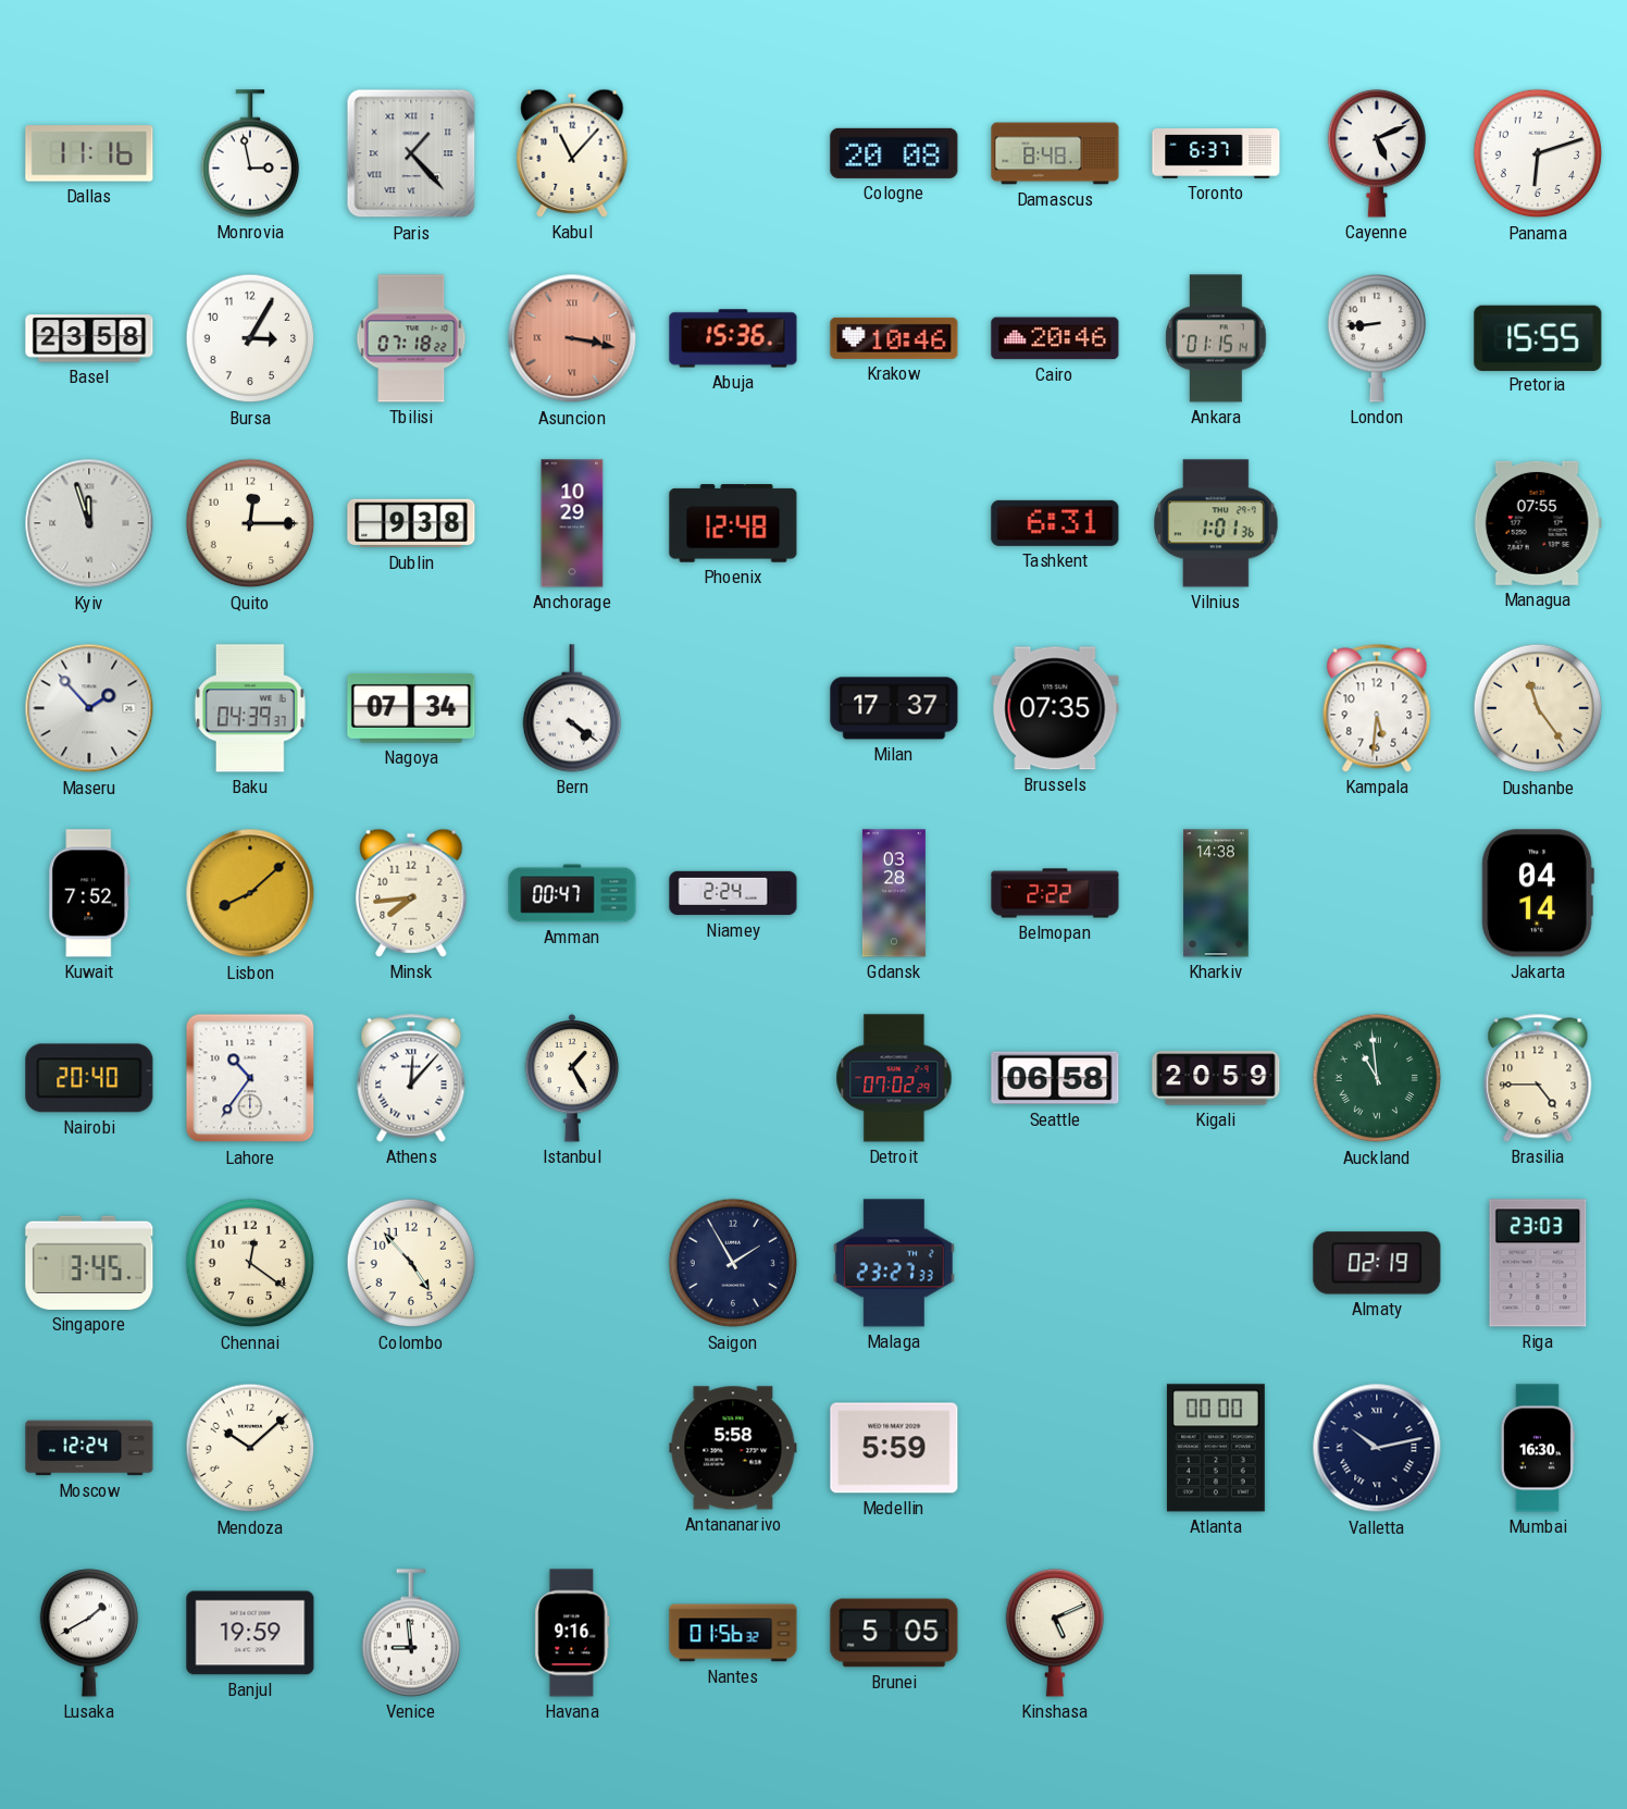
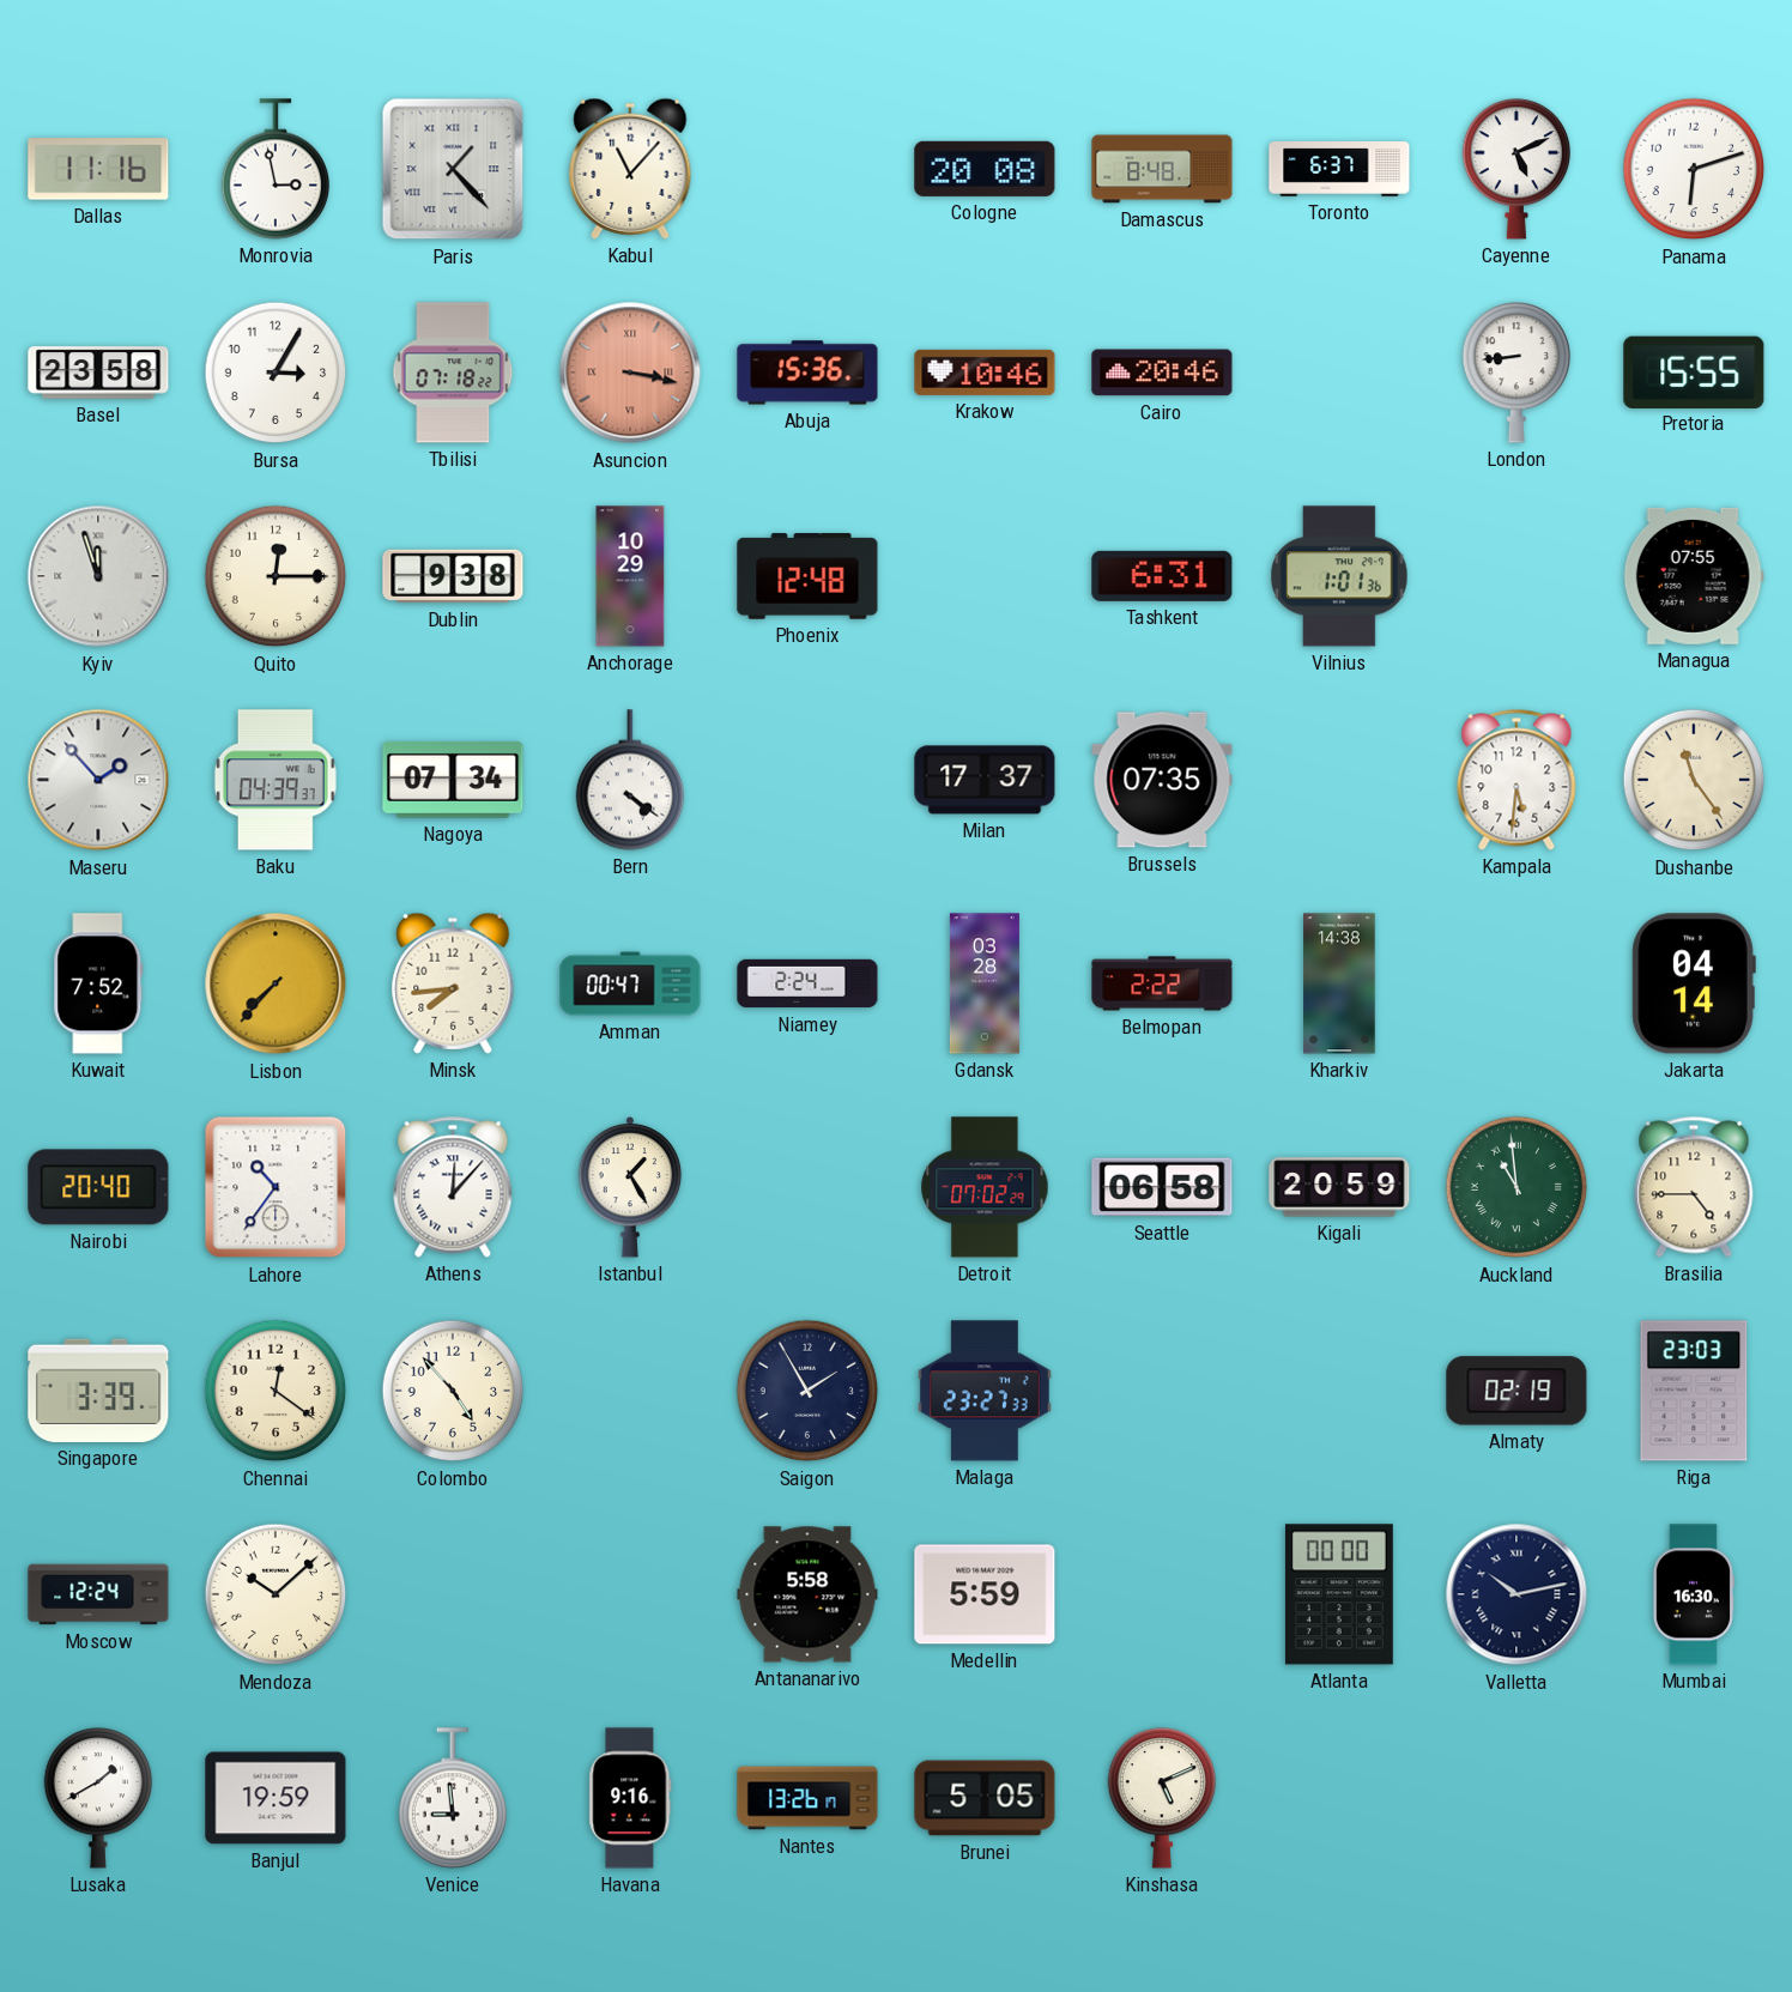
Ankara: 01:15 -> none (1216, 338)
Lisbon: 8:08 -> 7:37 (276, 983)
Singapore: 3:45 -> 3:39 (98, 1391)
Nantes: 01:56 -> 13:26 (807, 1798)
